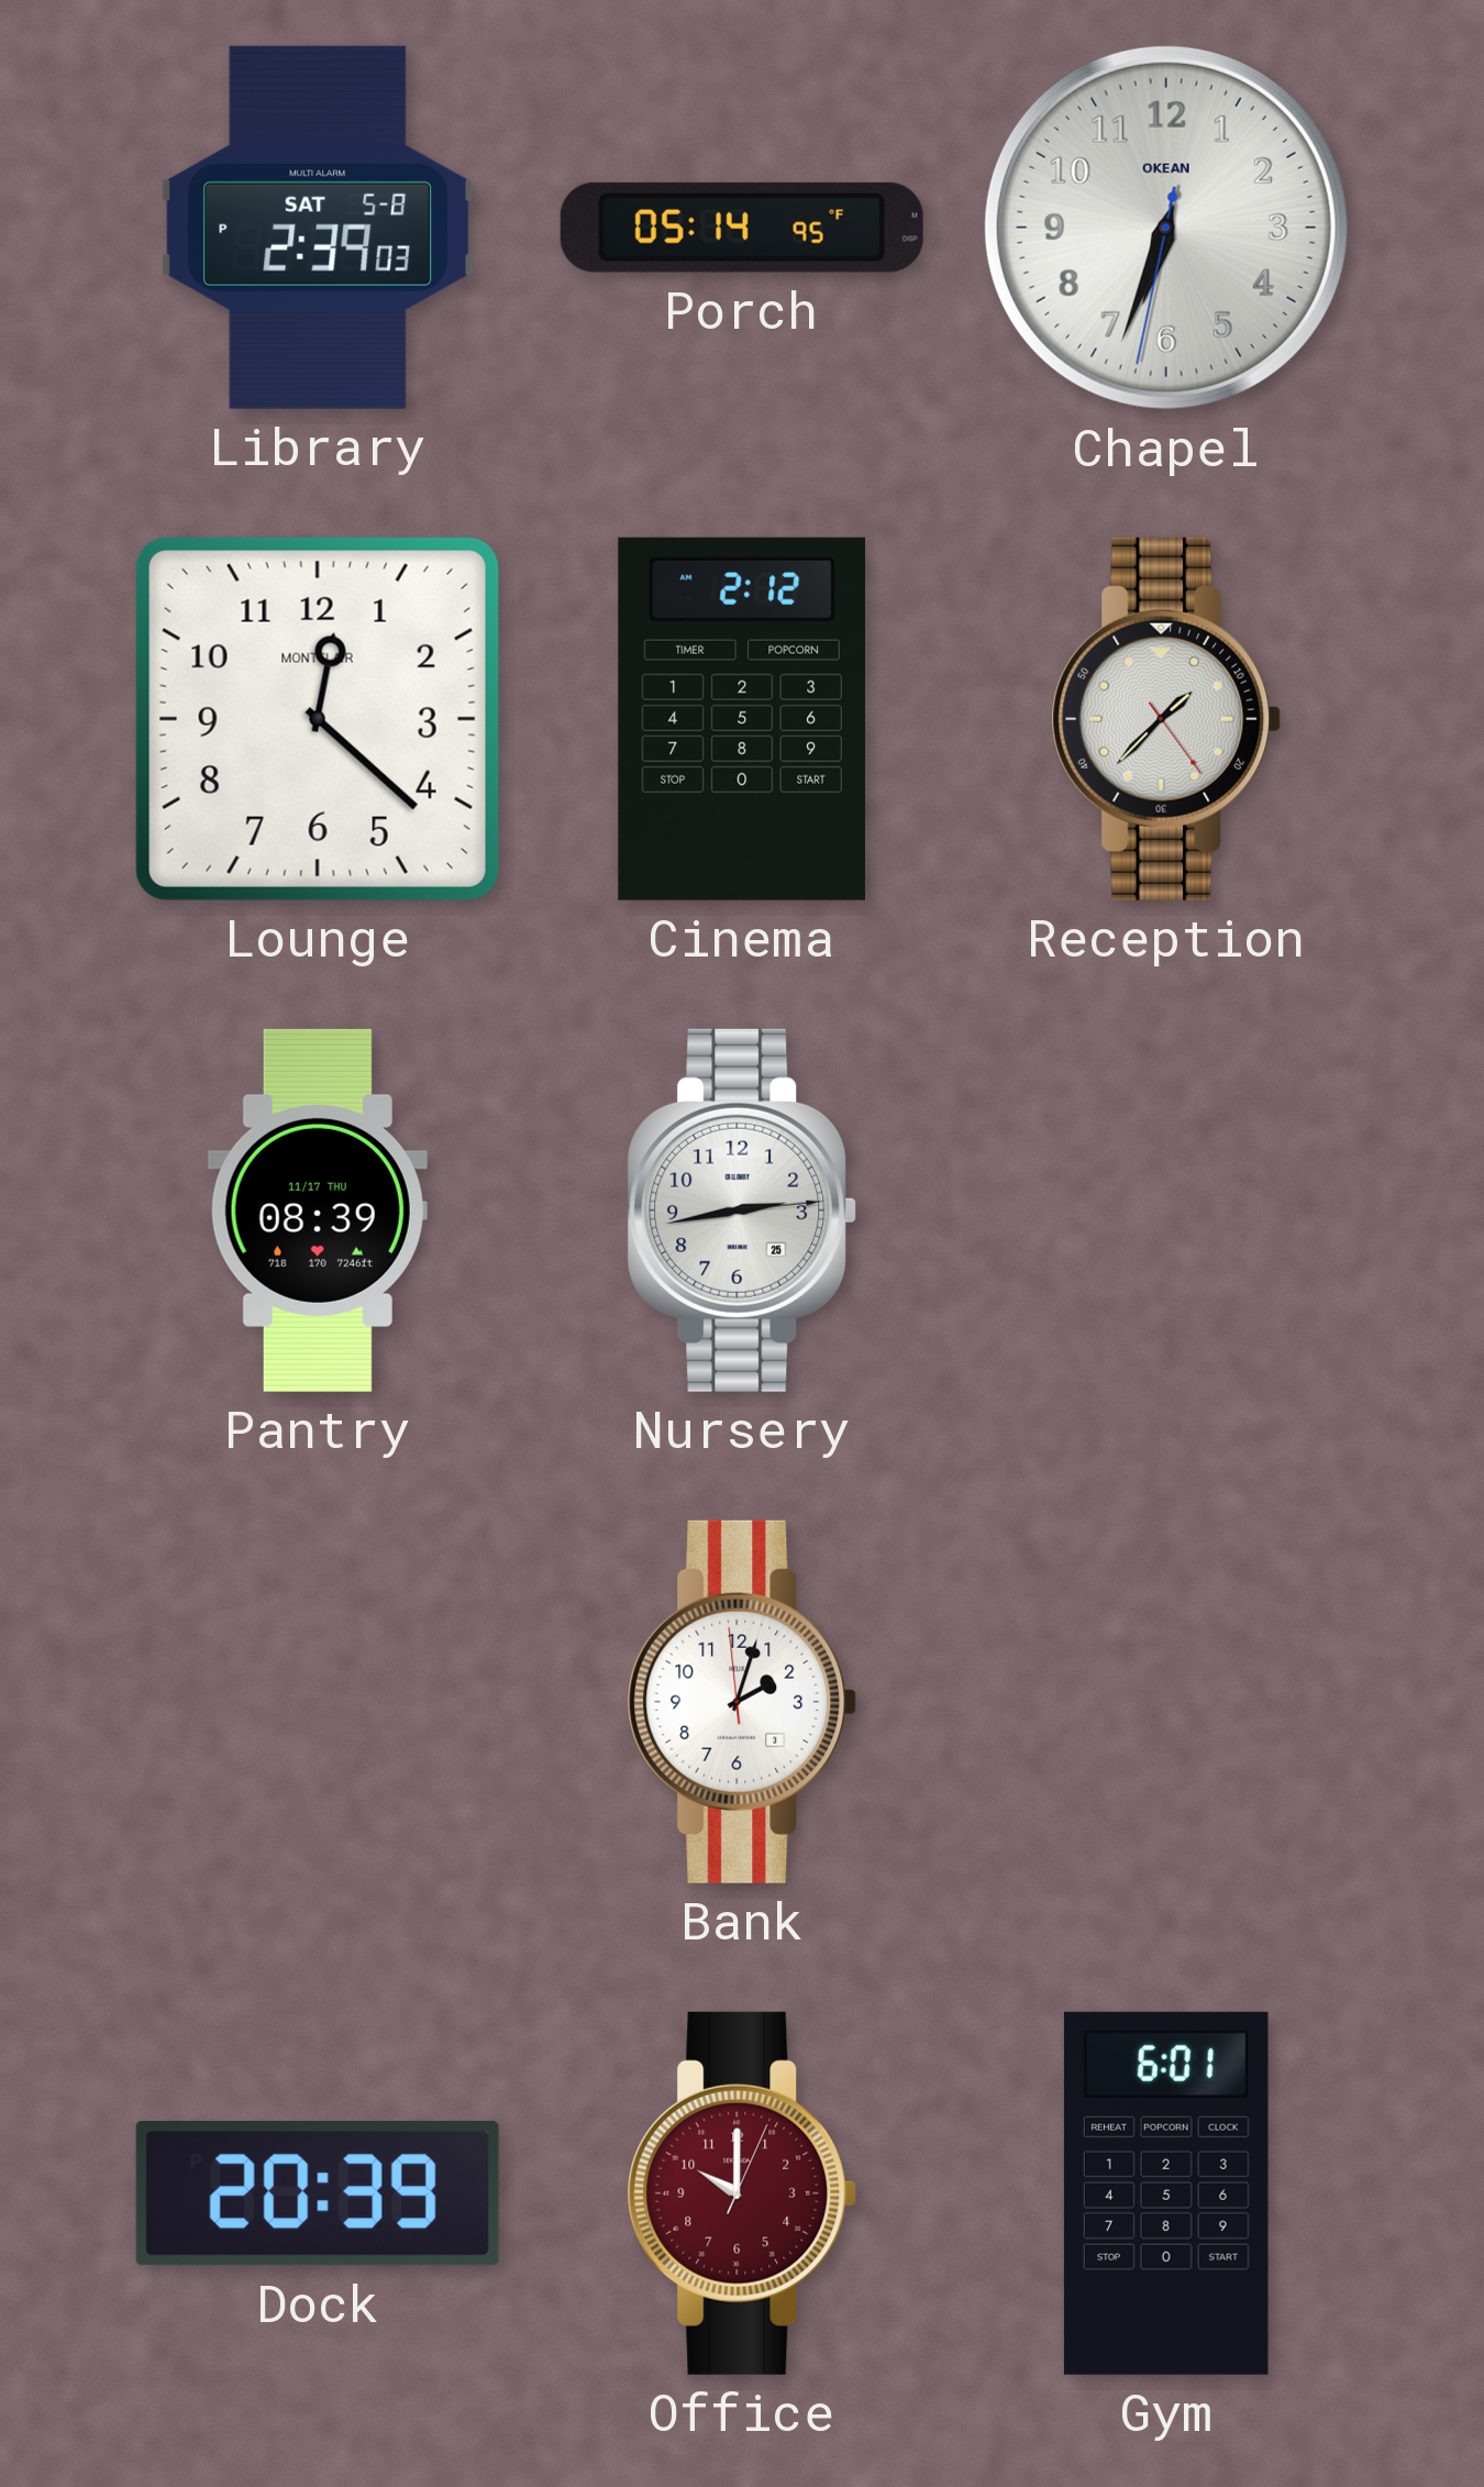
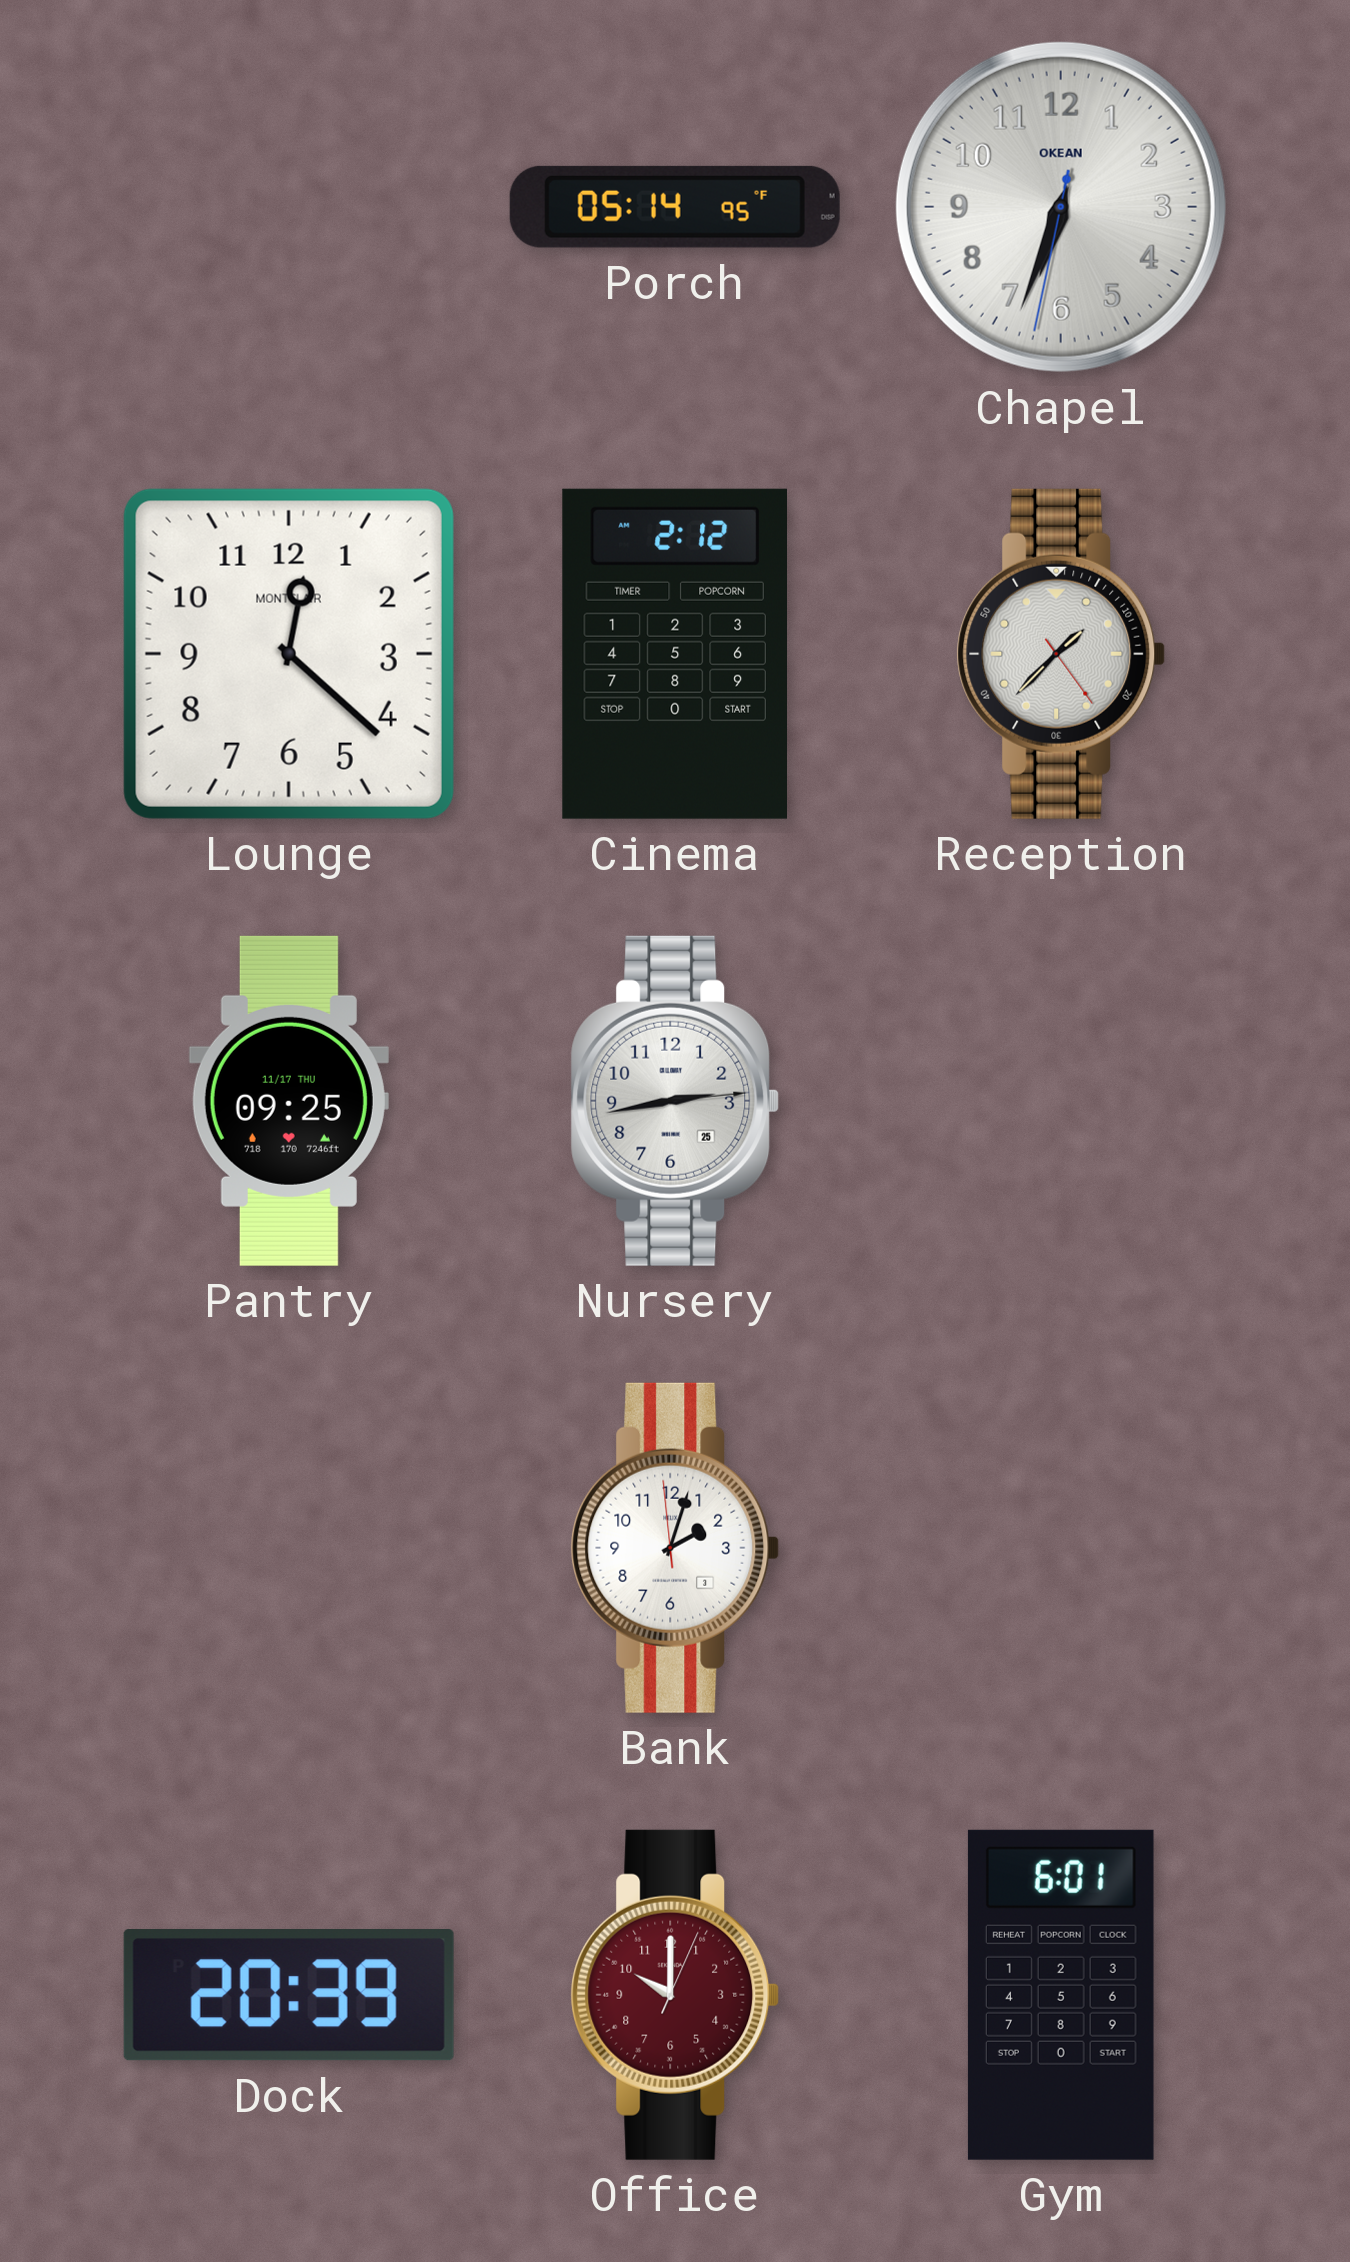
Library: 2:39 -> none (318, 228)
Pantry: 08:39 -> 09:25 (289, 1101)
